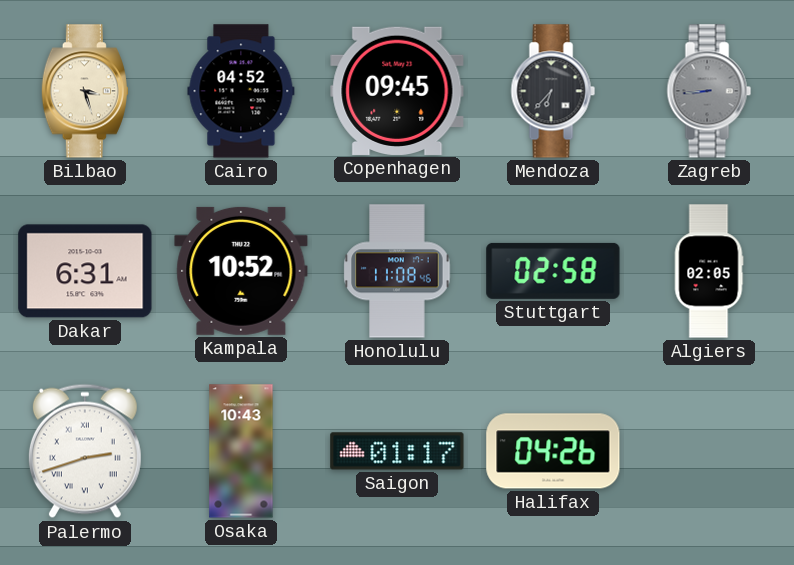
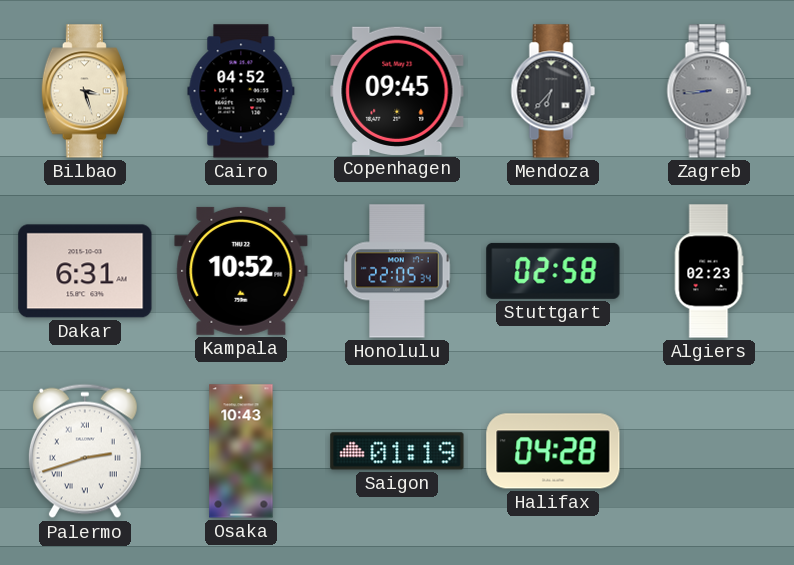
Honolulu: 11:08 -> 22:05 (397, 271)
Algiers: 02:05 -> 02:23 (709, 271)
Saigon: 01:17 -> 01:19 (397, 451)
Halifax: 04:26 -> 04:28 (553, 451)
